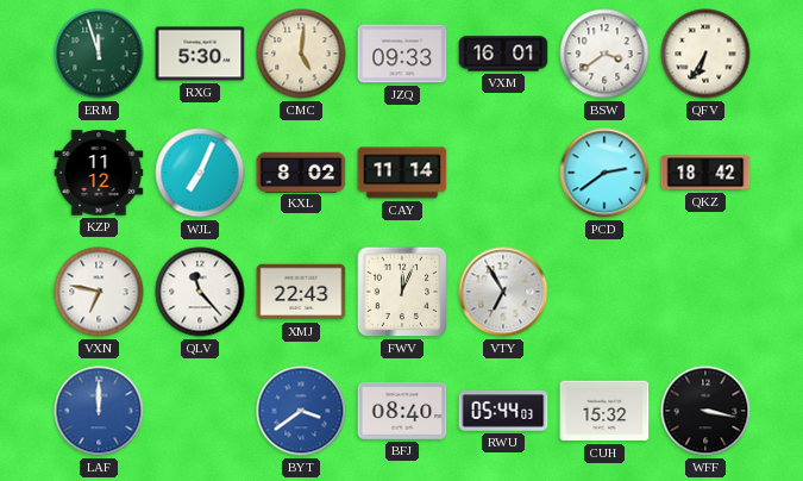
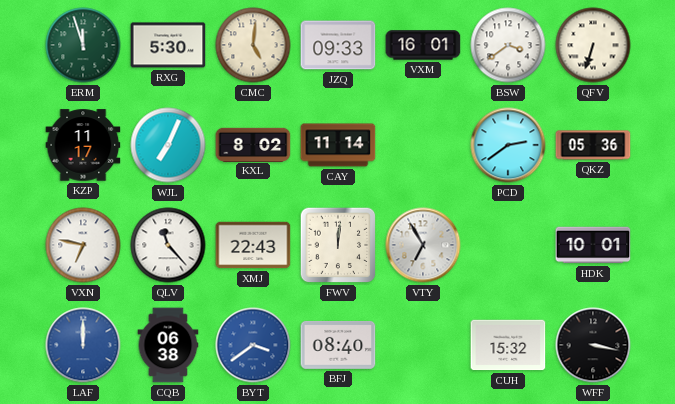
QFV: 6:35 -> 6:33 (593, 45)
KZP: 11:12 -> 11:17 (83, 145)
QKZ: 18:42 -> 05:36 (593, 145)
FWV: 12:04 -> 12:01 (338, 245)
HDK: none -> 10:01 (593, 245)
CQB: none -> 06:38 (168, 345)
RWU: 05:44 -> none (503, 411)
